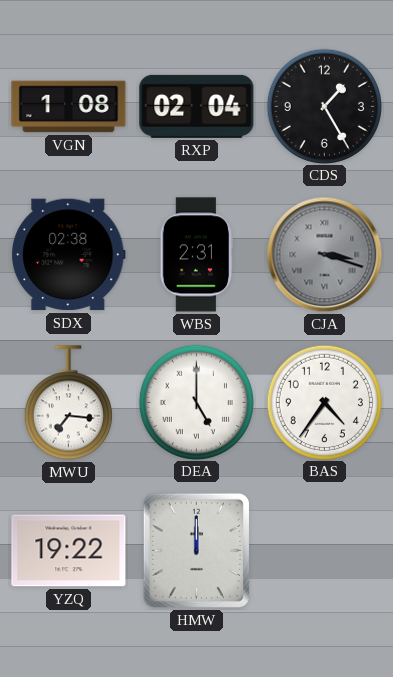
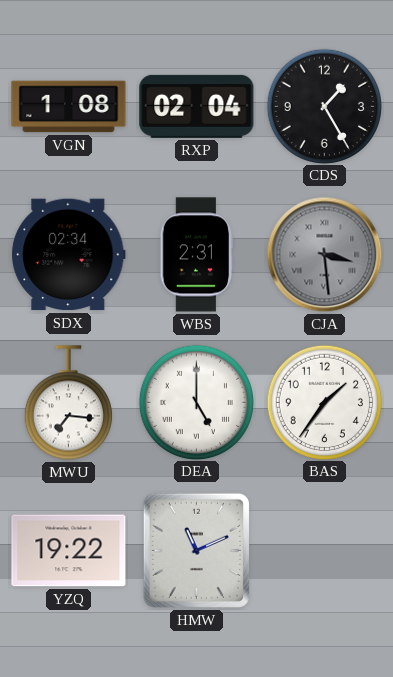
SDX: 02:38 -> 02:34 (69, 255)
CJA: 3:18 -> 3:29 (325, 255)
BAS: 4:36 -> 1:36 (324, 402)
HMW: 12:00 -> 11:11 (196, 550)
